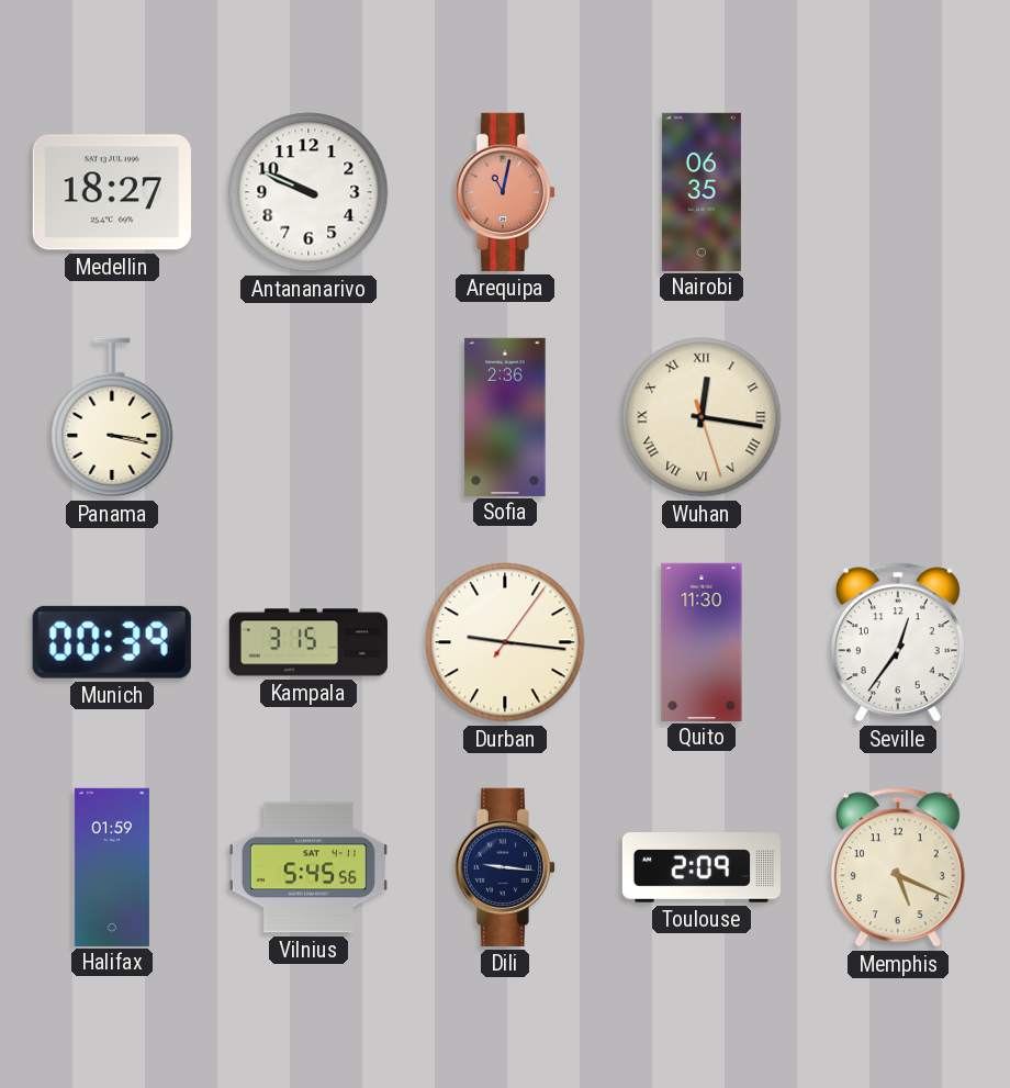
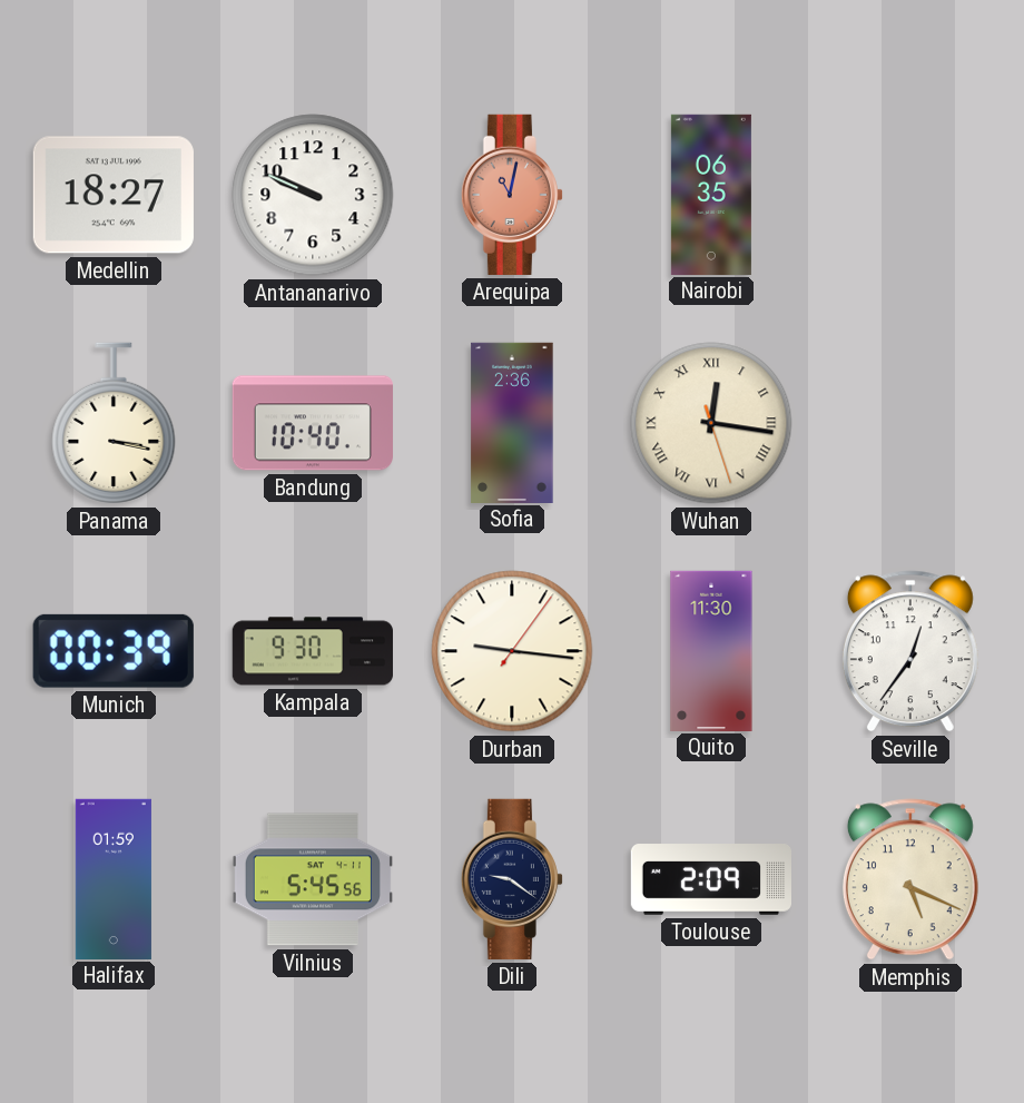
Bandung: none -> 10:40 (313, 423)
Kampala: 3:15 -> 9:30 (313, 651)
Dili: 9:16 -> 9:21 (512, 879)
